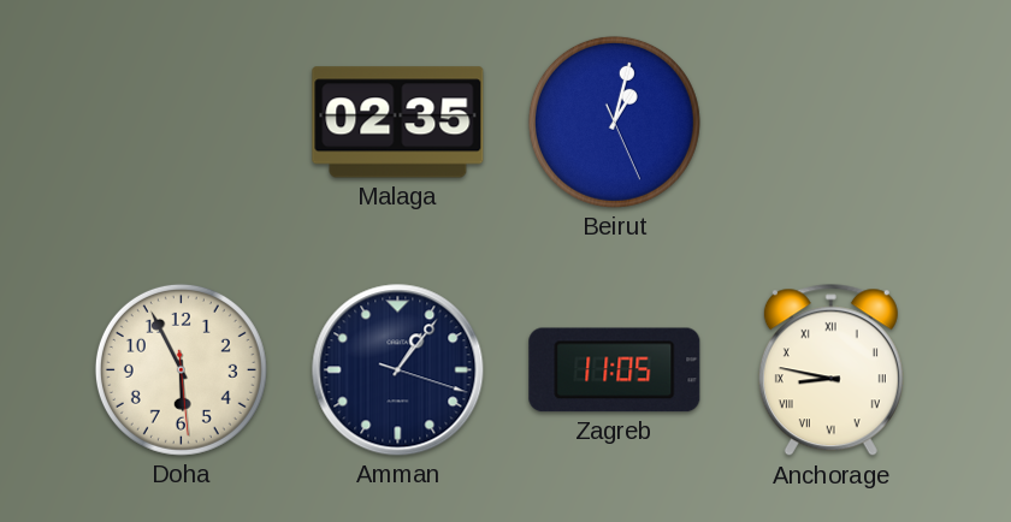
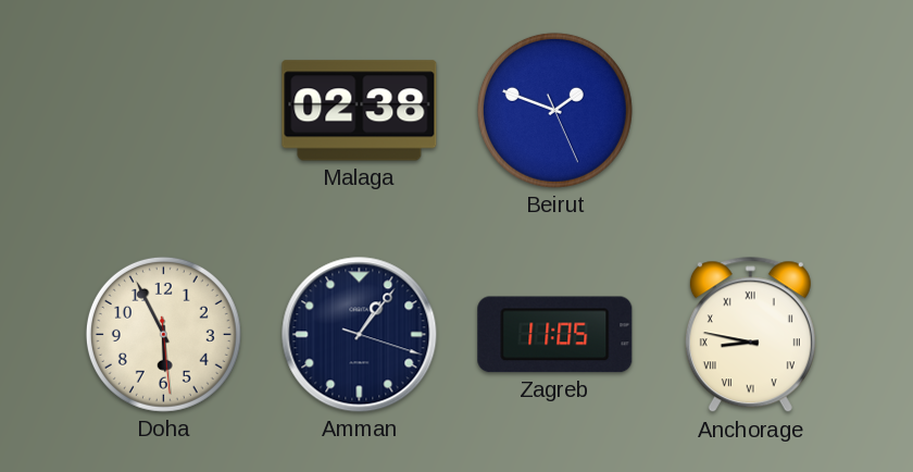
Malaga: 02:35 -> 02:38 (360, 111)
Beirut: 1:02 -> 1:48 (554, 110)
